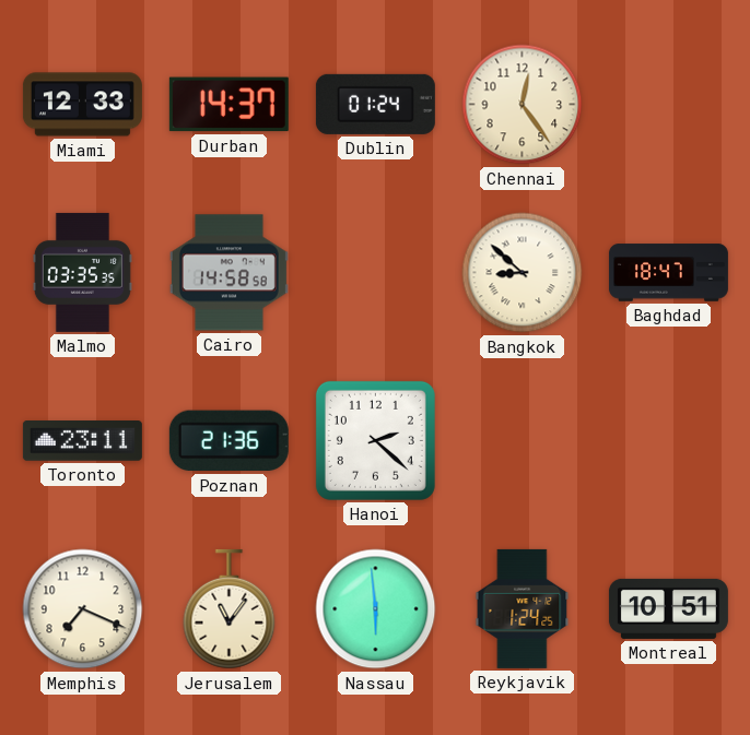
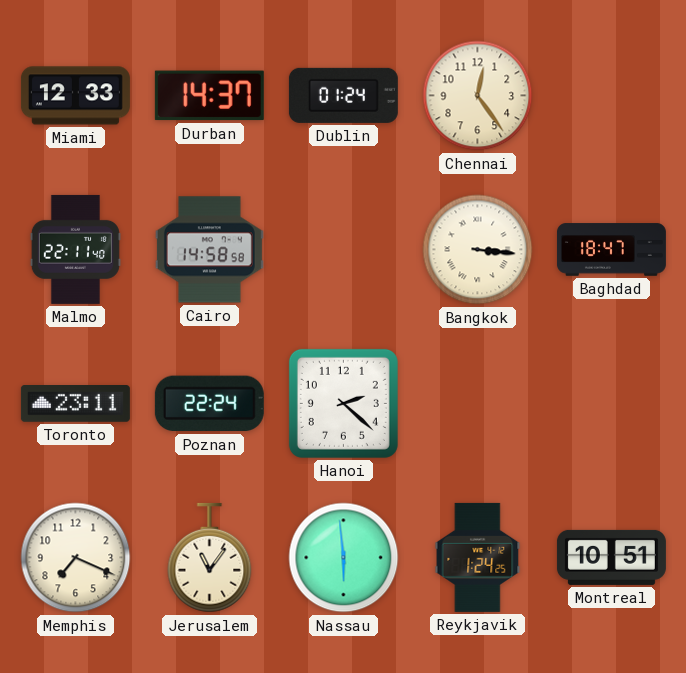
Malmo: 03:35 -> 22:11 (75, 249)
Bangkok: 8:52 -> 3:16 (478, 250)
Poznan: 21:36 -> 22:24 (209, 404)
